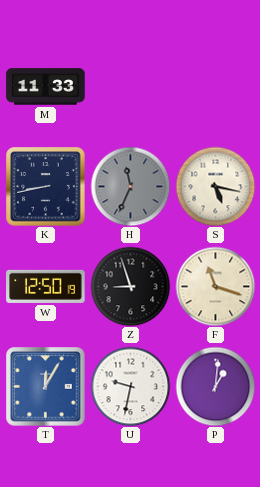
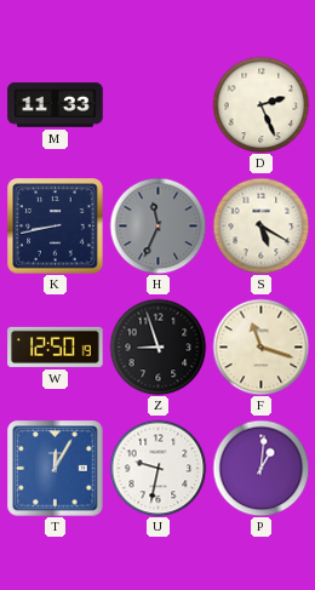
D: none -> 2:26 (260, 104)
S: 5:17 -> 5:20 (260, 225)
